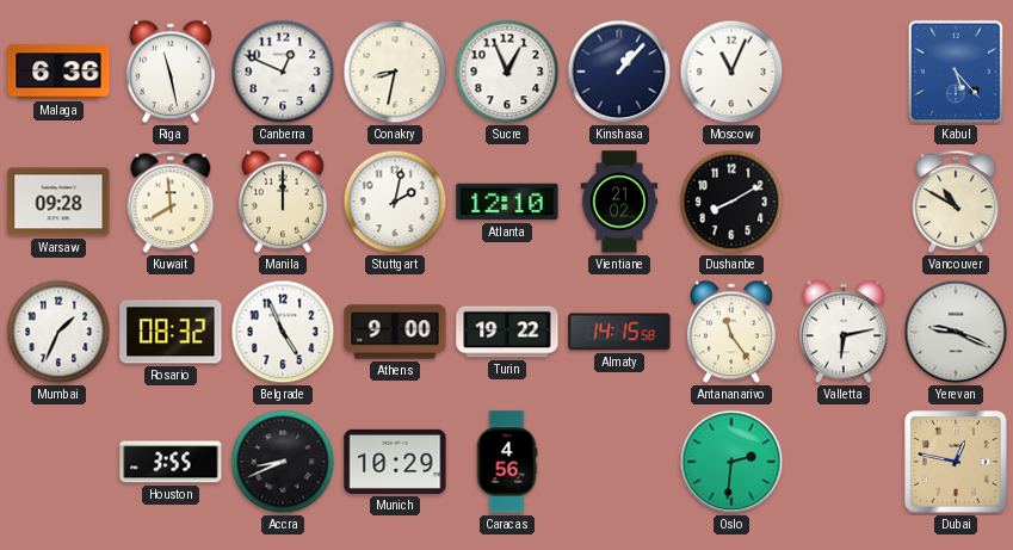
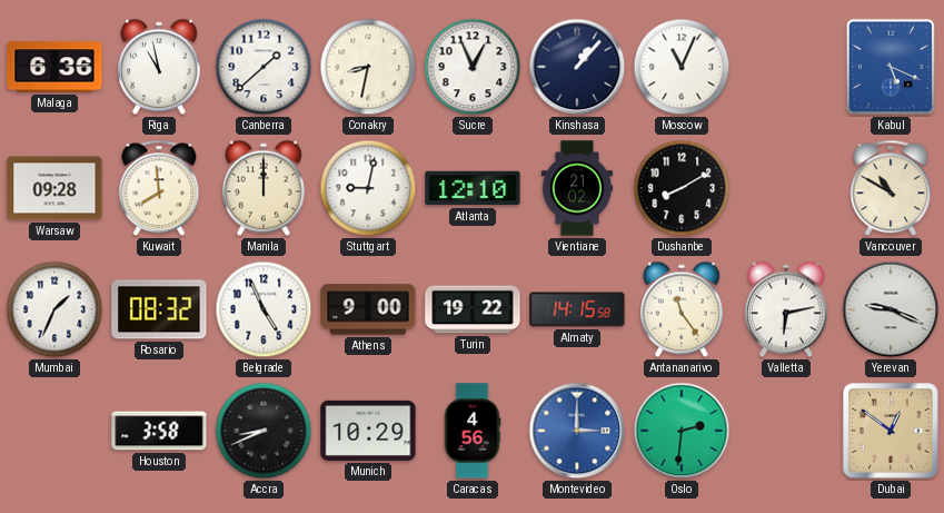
Riga: 11:28 -> 10:58 (159, 67)
Canberra: 12:49 -> 1:38 (264, 67)
Kabul: 5:23 -> 5:19 (891, 67)
Stuttgart: 2:02 -> 9:02 (368, 188)
Houston: 3:55 -> 3:58 (159, 431)
Montevideo: none -> 3:00 (577, 431)
Dubai: 12:47 -> 12:51 (891, 431)
